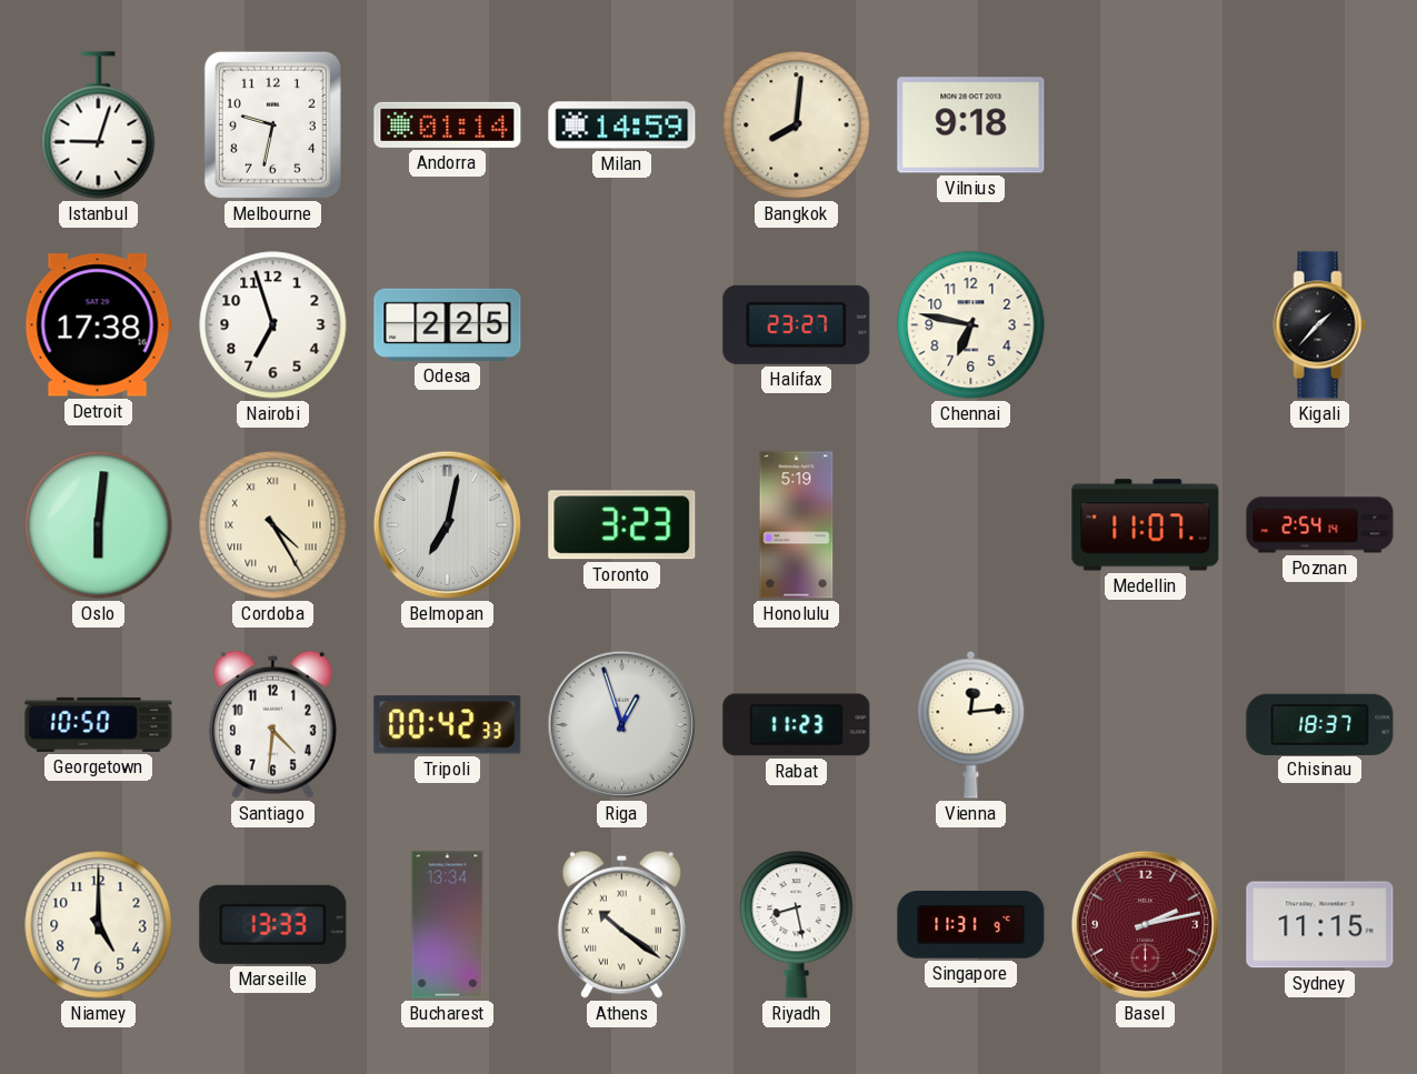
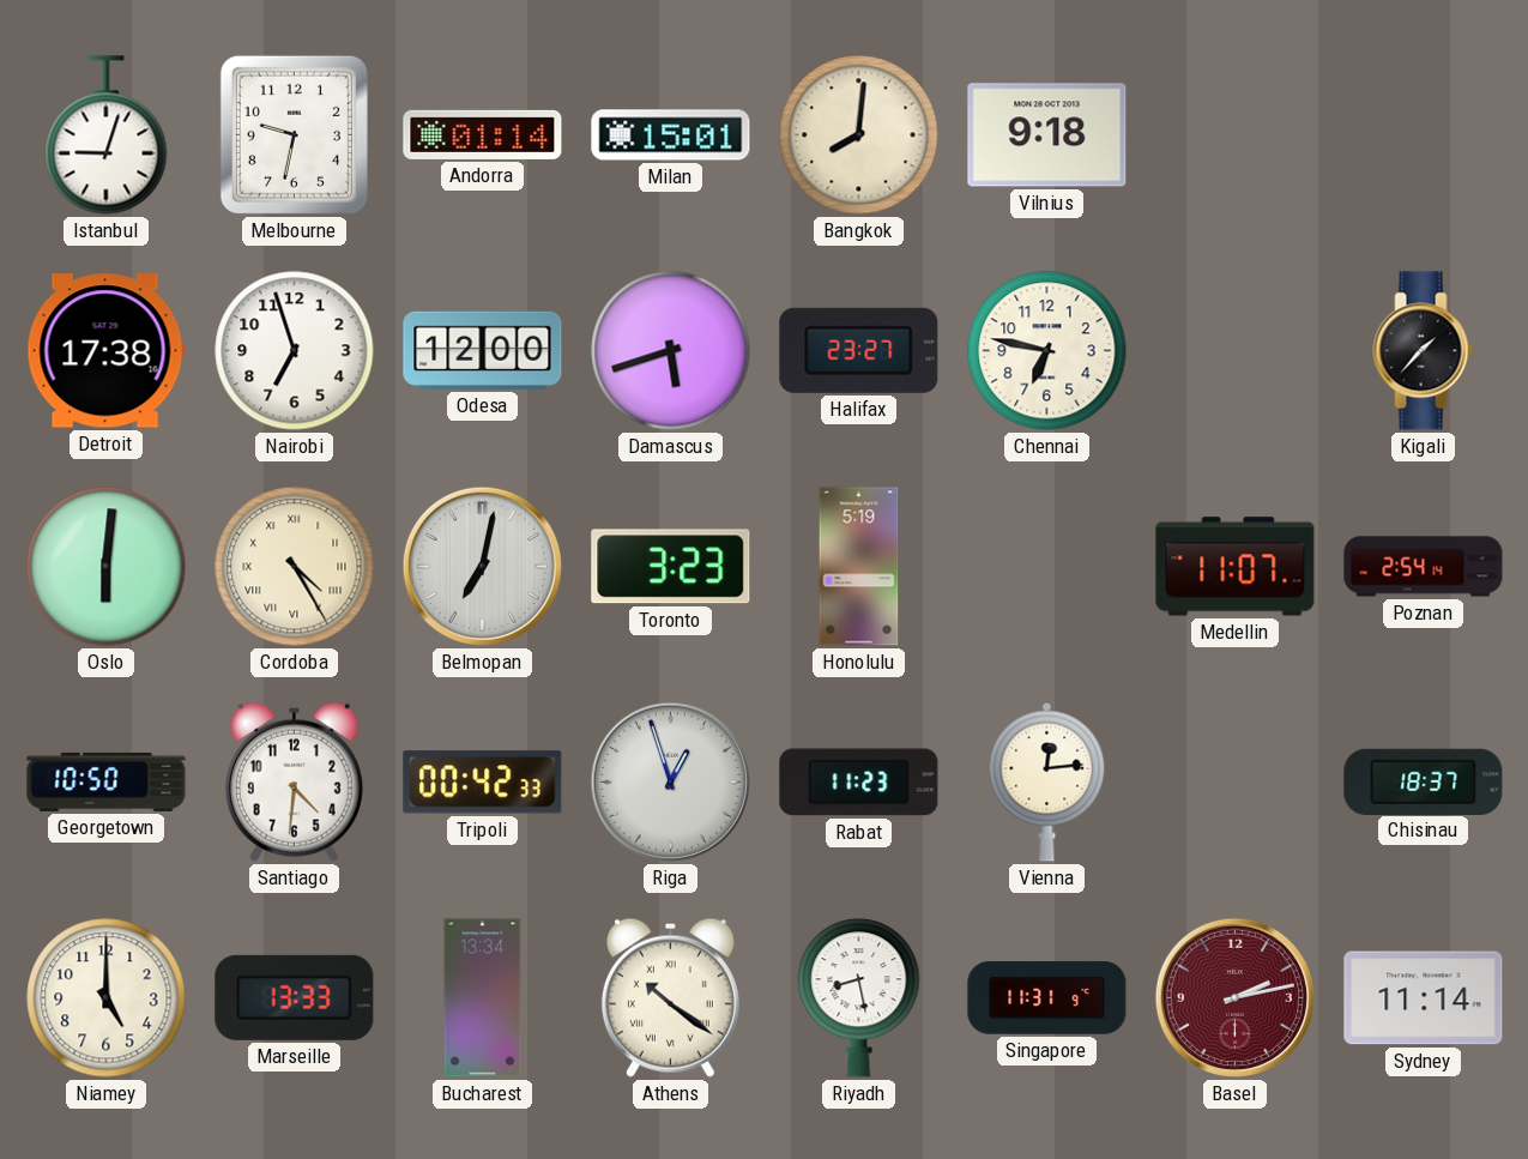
Milan: 14:59 -> 15:01 (671, 135)
Odesa: 2:25 -> 12:00 (483, 350)
Damascus: none -> 5:42 (671, 351)
Sydney: 11:15 -> 11:14 (1424, 998)
